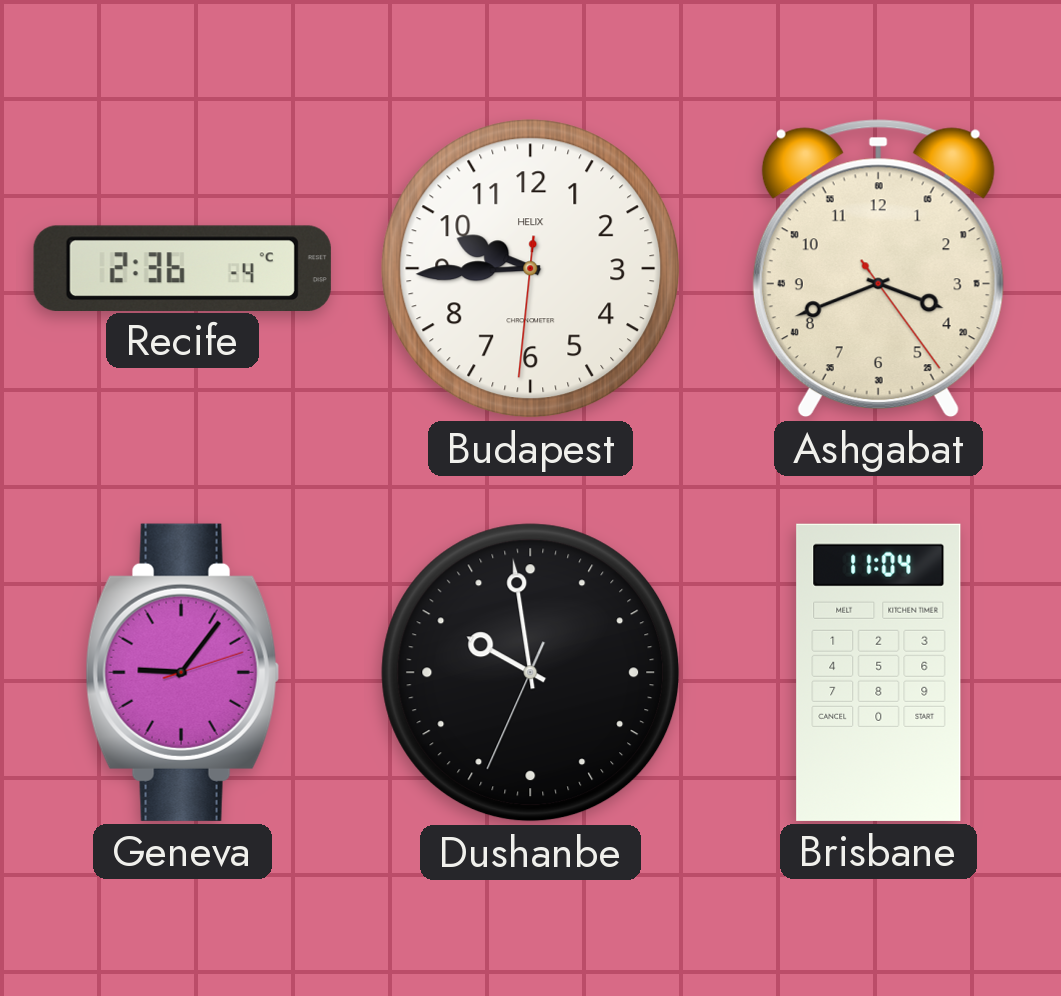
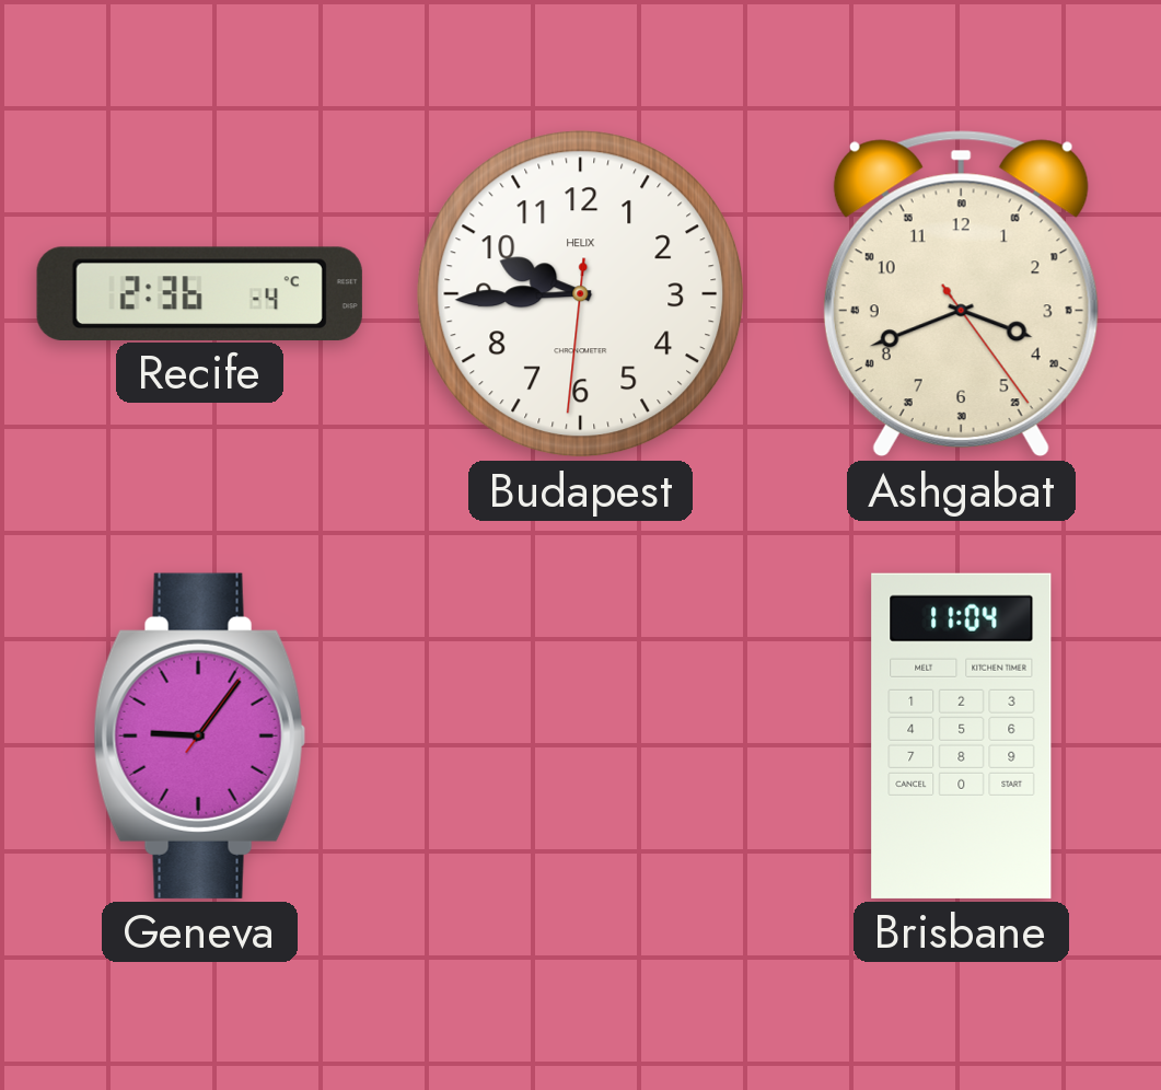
Geneva: 9:06:12 -> 9:06:06 (199, 735)
Dushanbe: 9:58 -> none (531, 673)
